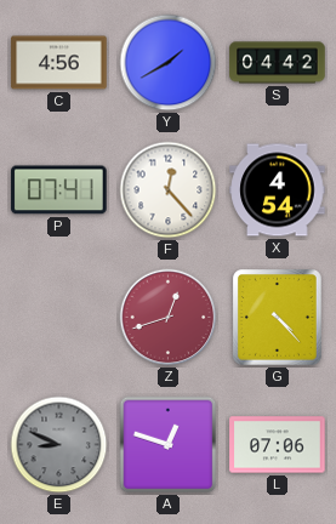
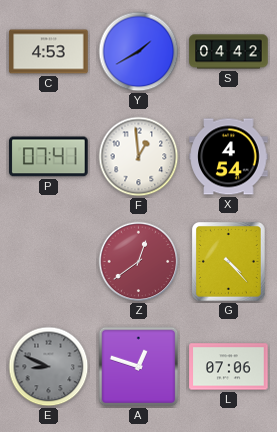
C: 4:56 -> 4:53 (49, 52)
F: 12:23 -> 12:59 (139, 157)
Z: 12:42 -> 12:39 (139, 262)
